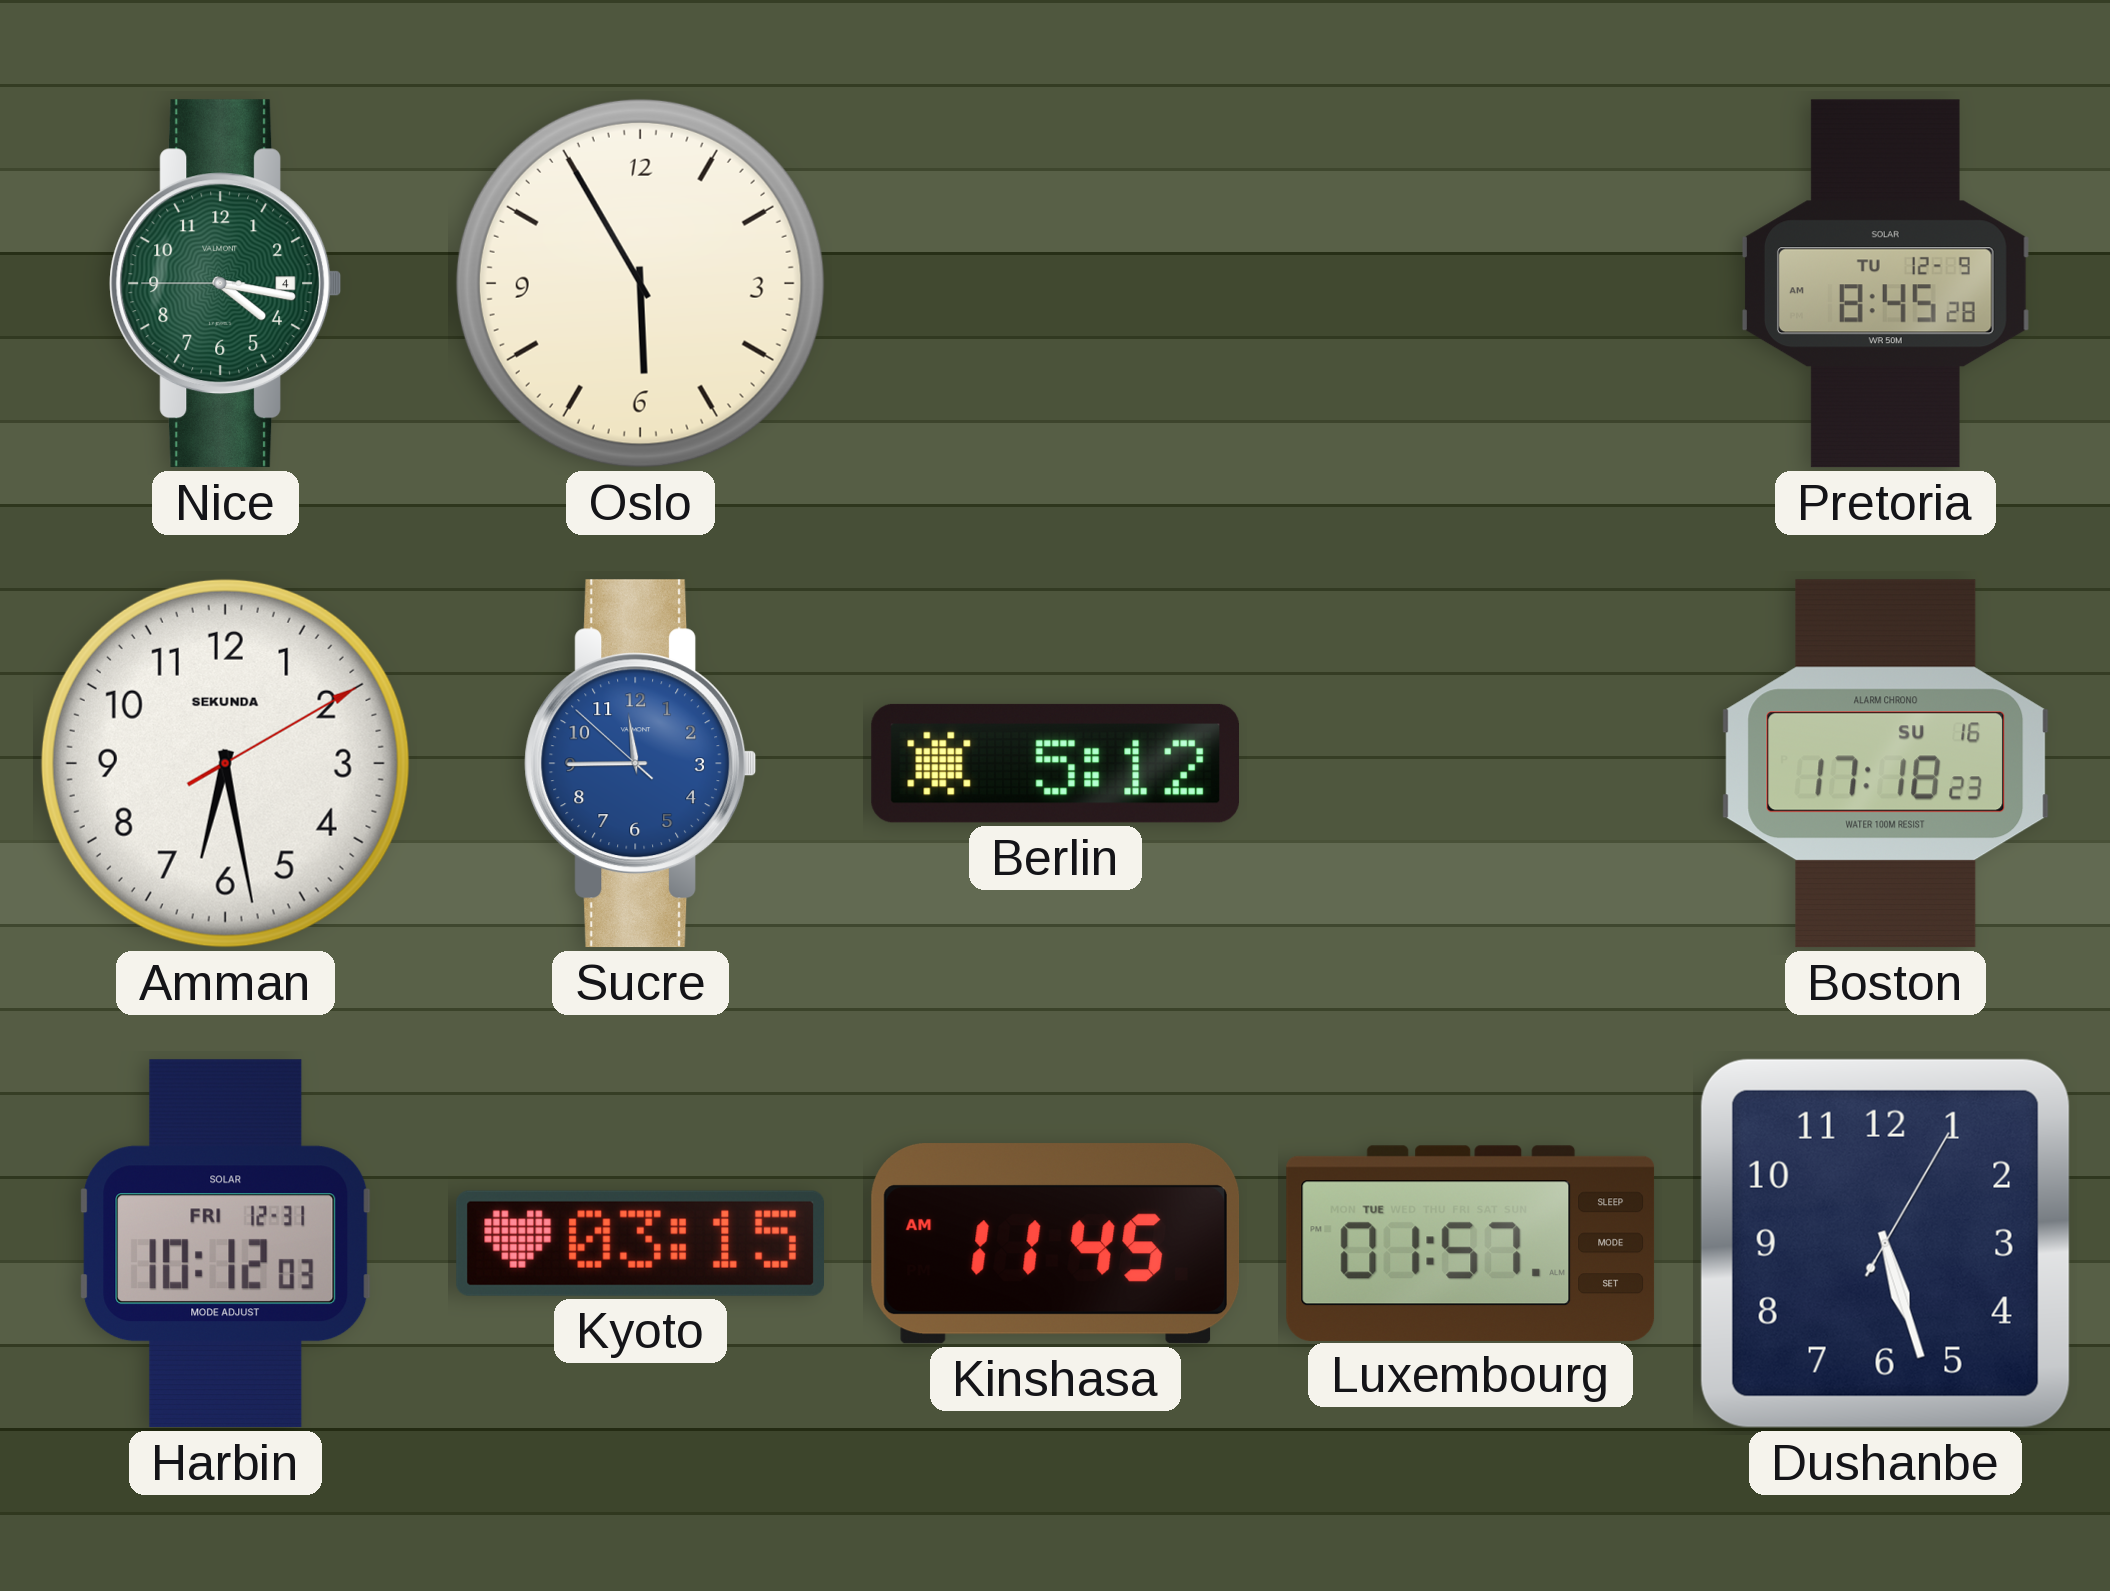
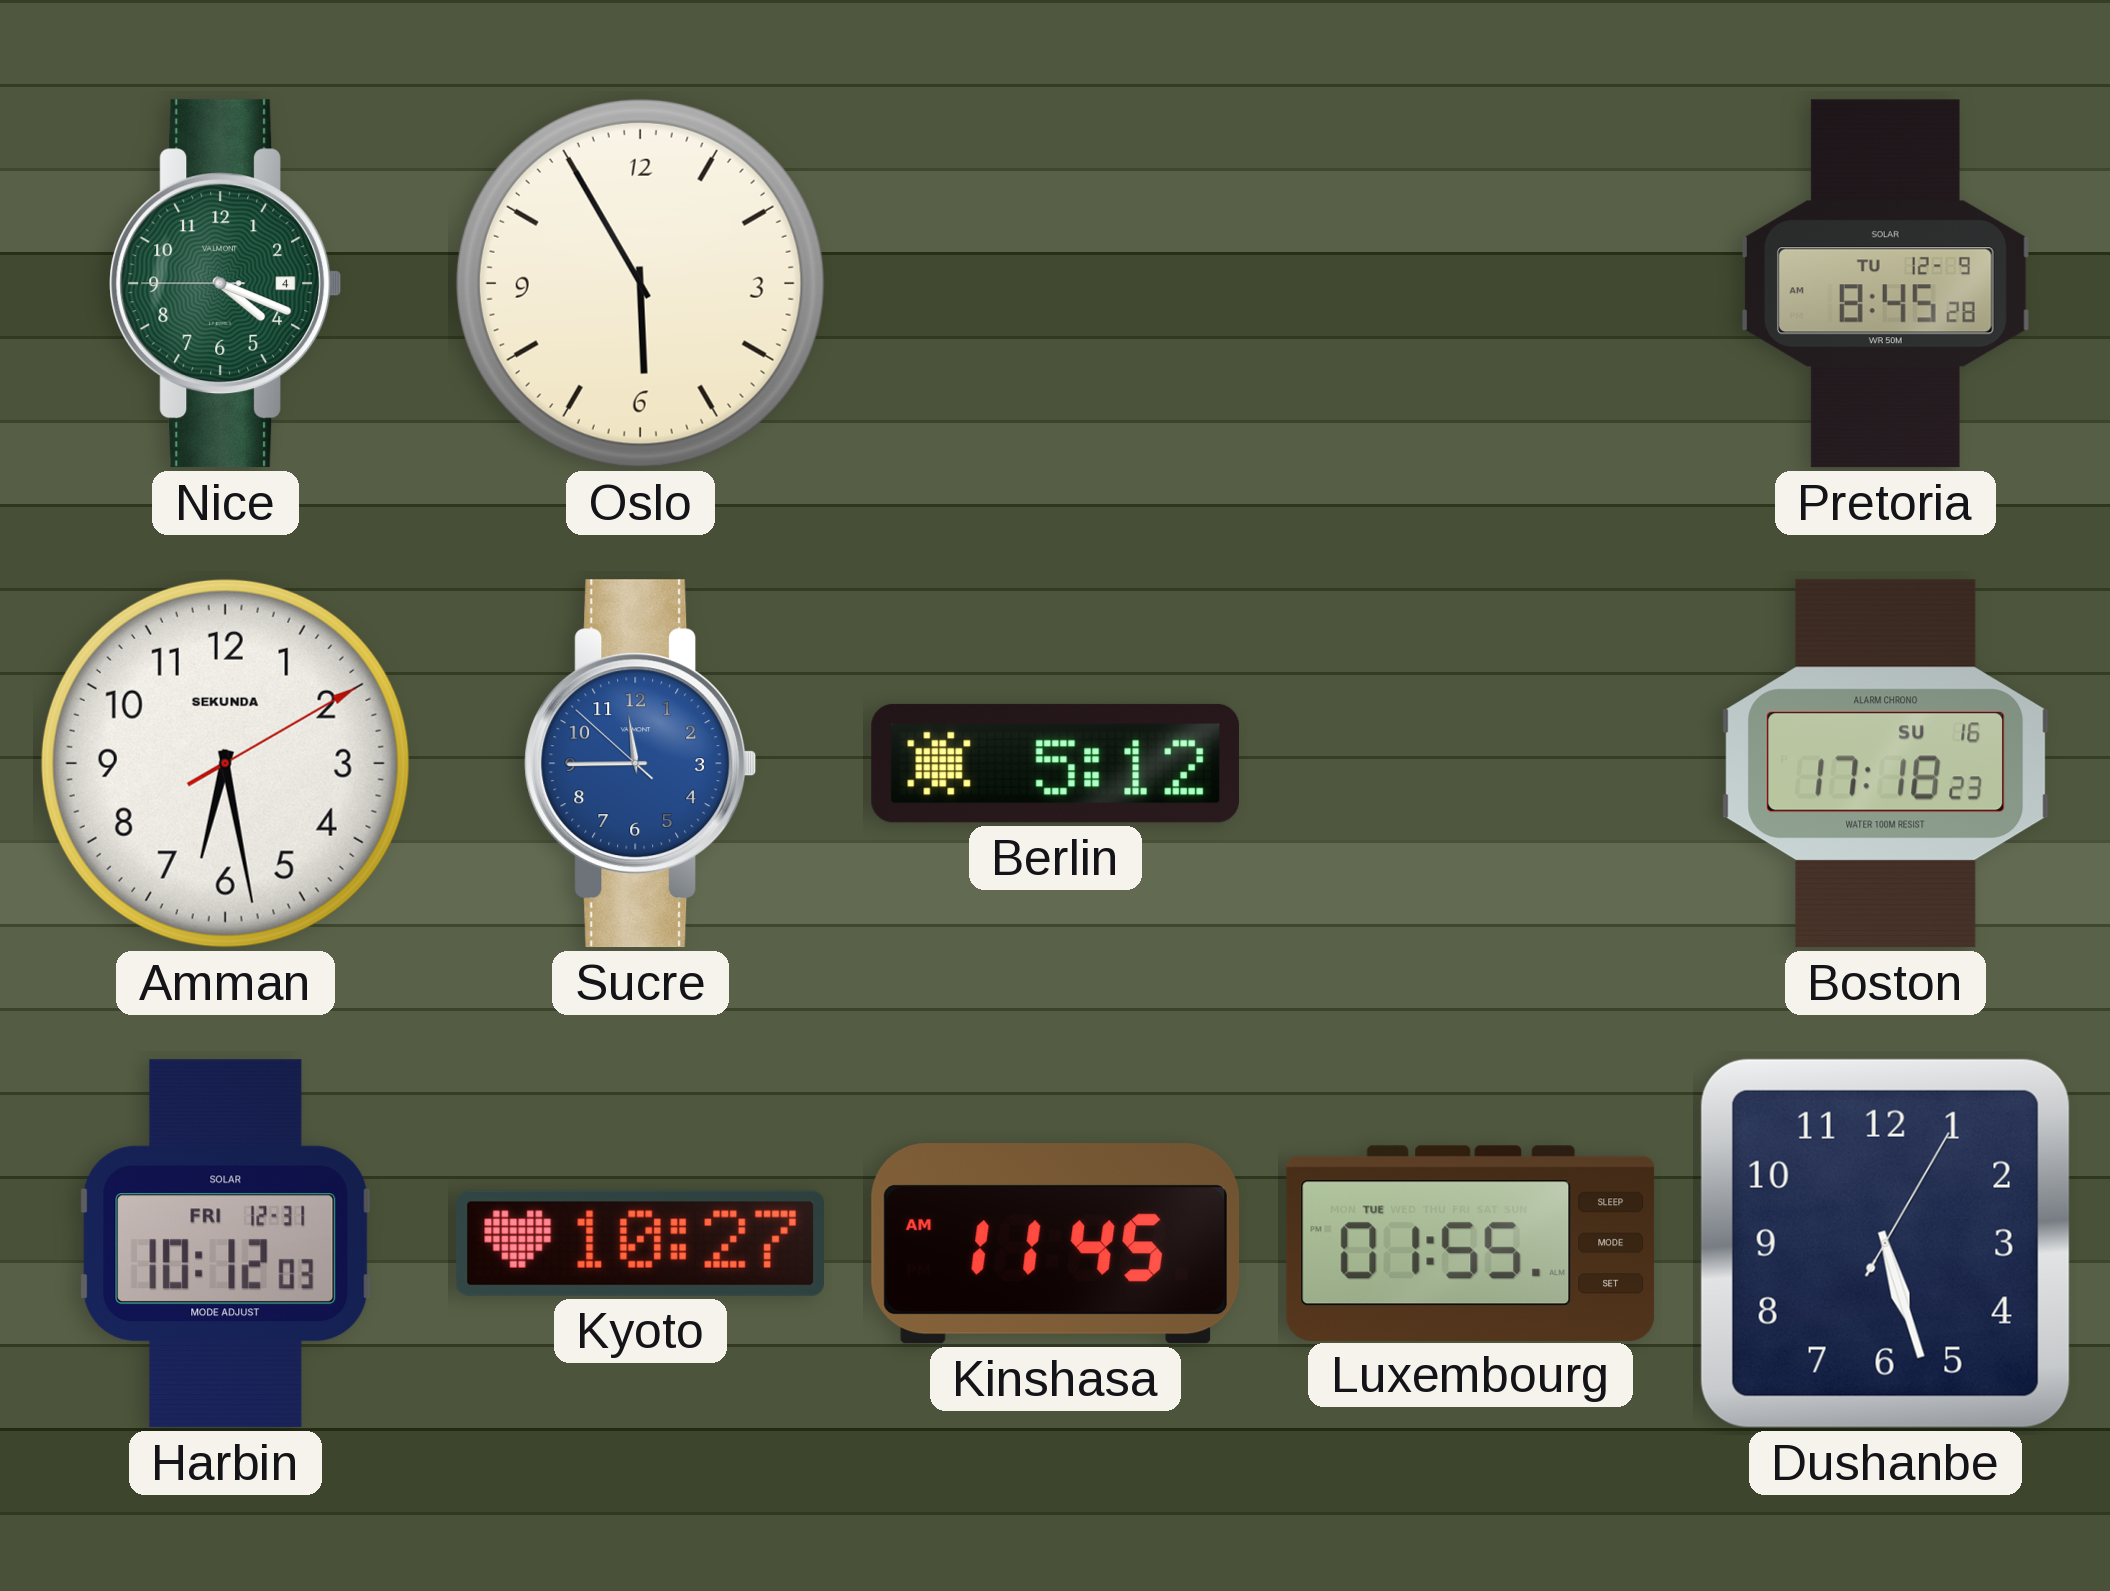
Nice: 4:16 -> 4:18 (226, 284)
Kyoto: 03:15 -> 10:27 (640, 1243)
Luxembourg: 01:57 -> 01:55 (1471, 1243)
